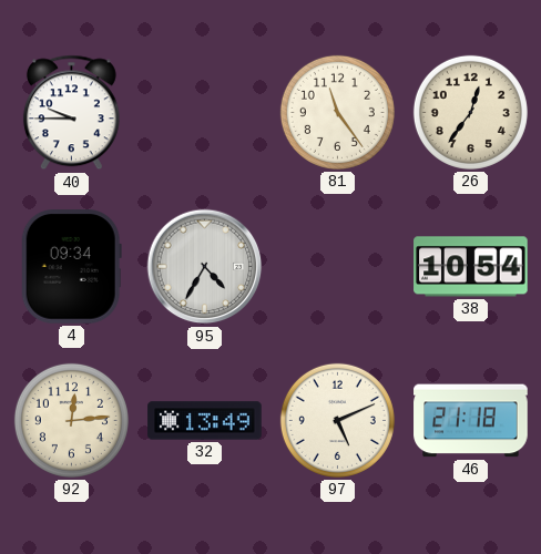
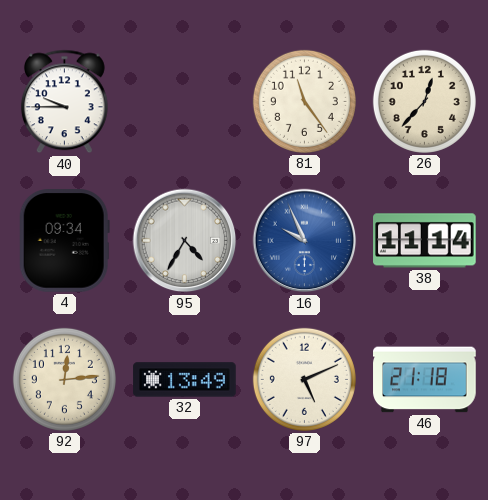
26: 12:36 -> 12:37 (424, 101)
16: none -> 9:56 (305, 241)
38: 10:54 -> 11:14 (425, 241)
